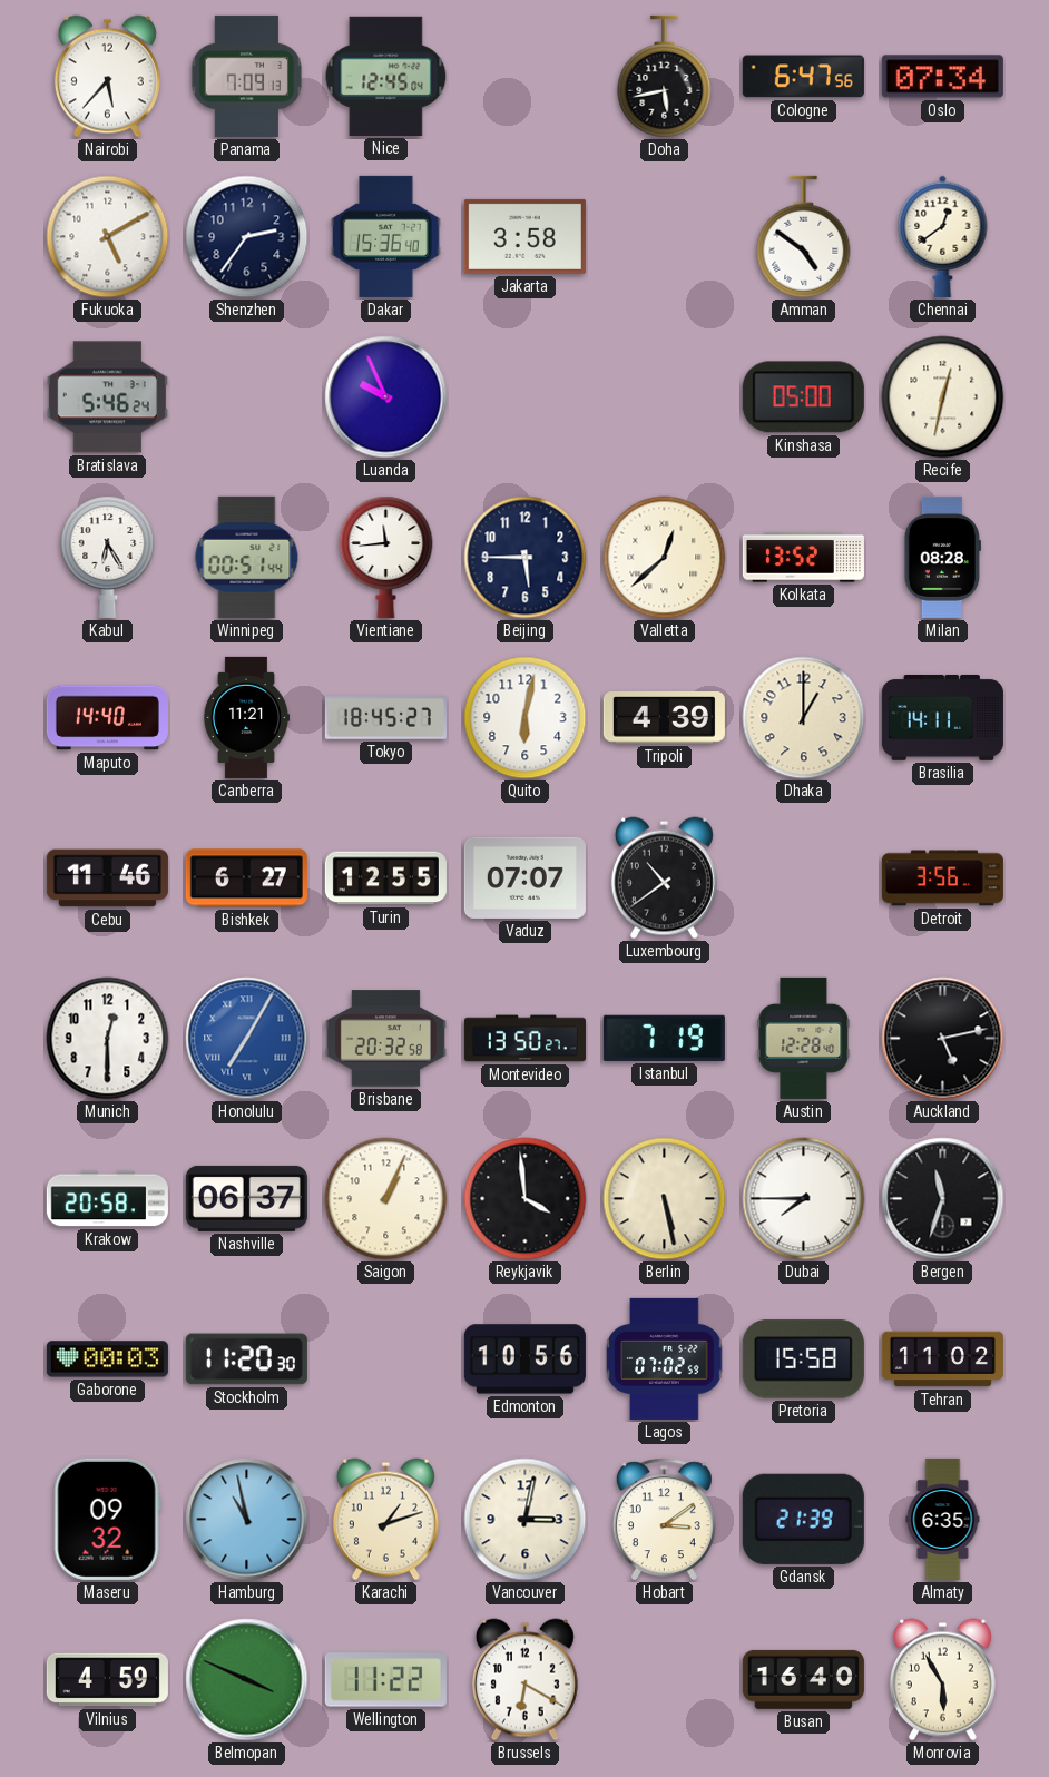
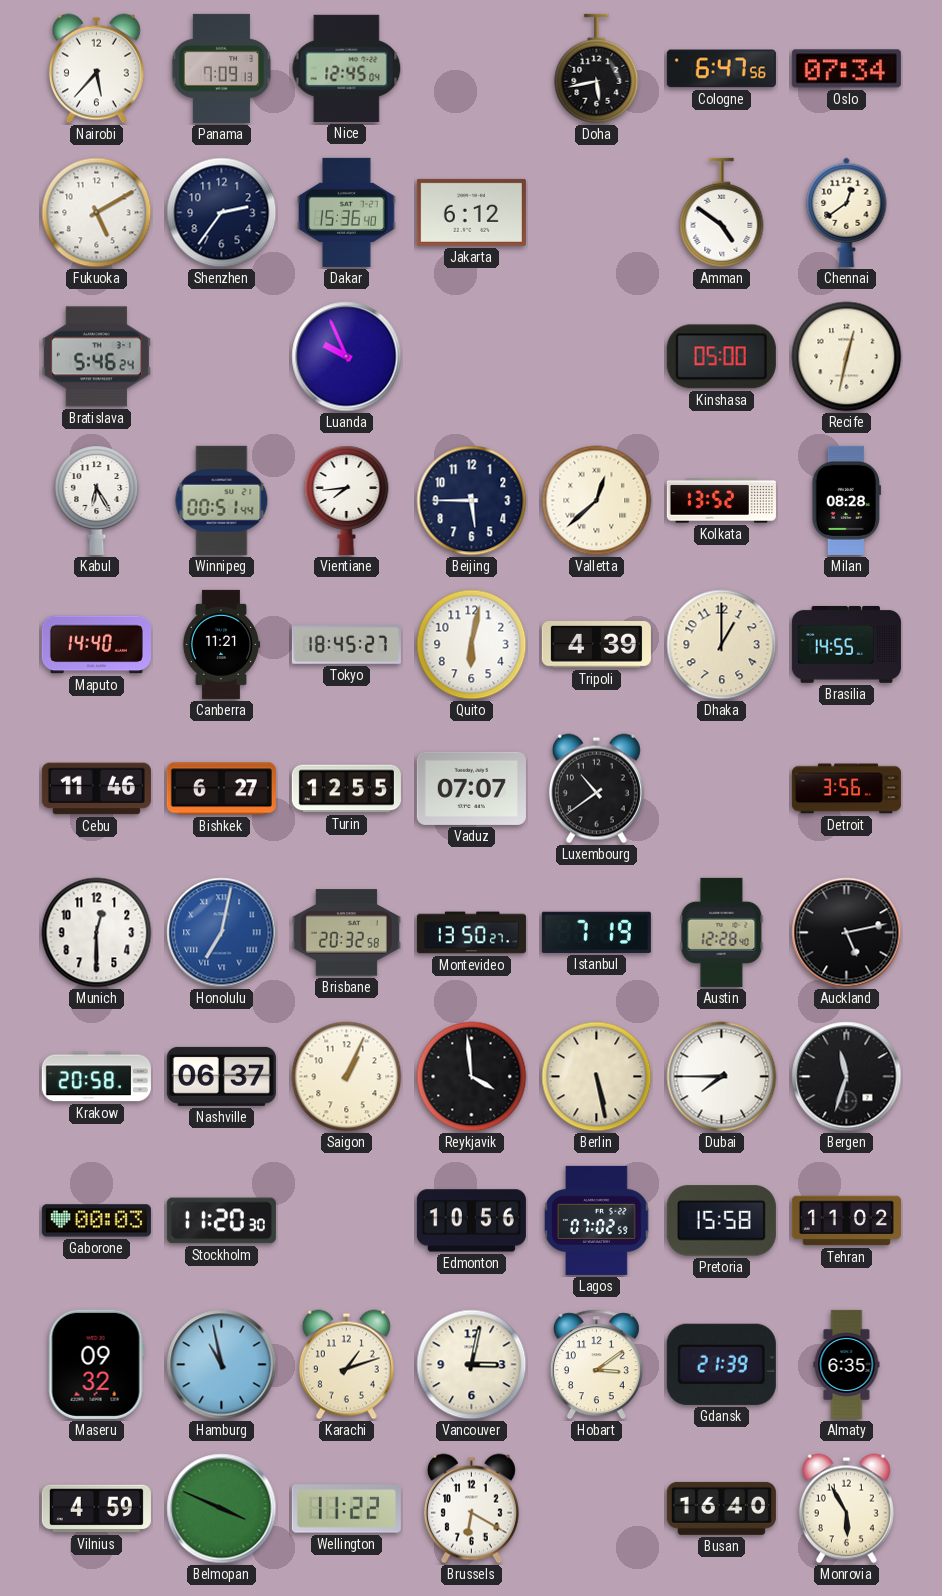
Jakarta: 3:58 -> 6:12 (471, 212)
Vientiane: 11:44 -> 7:44 (347, 500)
Brasilia: 14:11 -> 14:55 (846, 644)
Honolulu: 7:05 -> 7:02 (222, 933)
